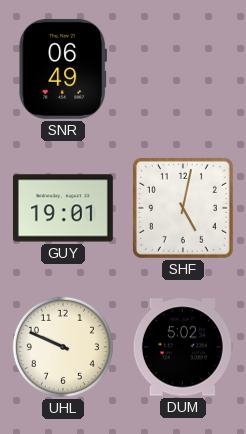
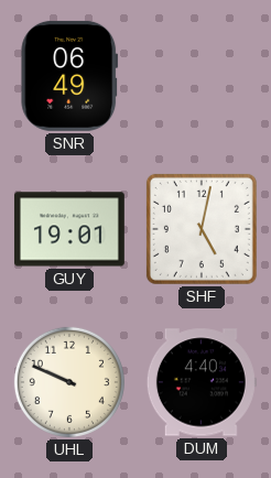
DUM: 5:02 -> 4:40 (202, 382)
